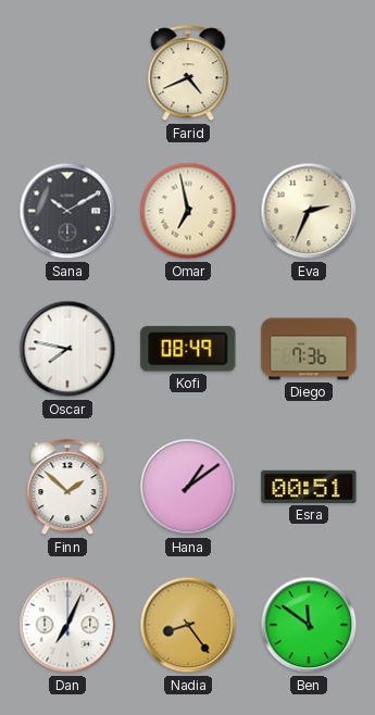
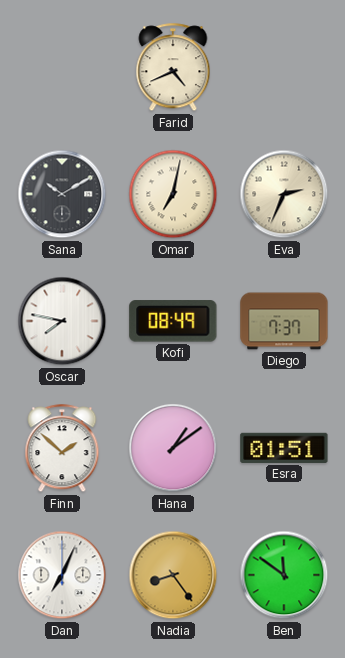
Omar: 6:58 -> 7:02 (173, 194)
Diego: 7:36 -> 7:37 (284, 321)
Esra: 00:51 -> 01:51 (284, 448)
